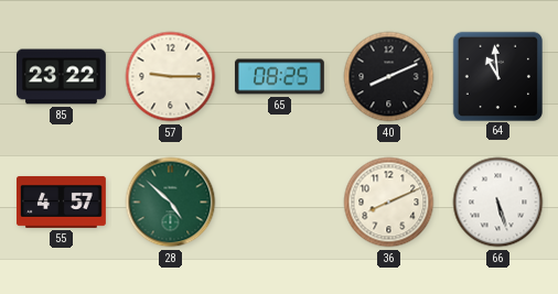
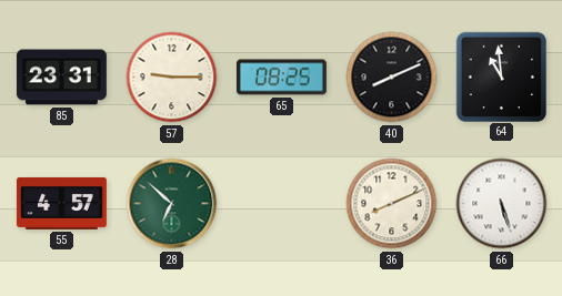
85: 23:22 -> 23:31 (61, 78)
28: 4:52 -> 6:52 (172, 204)
